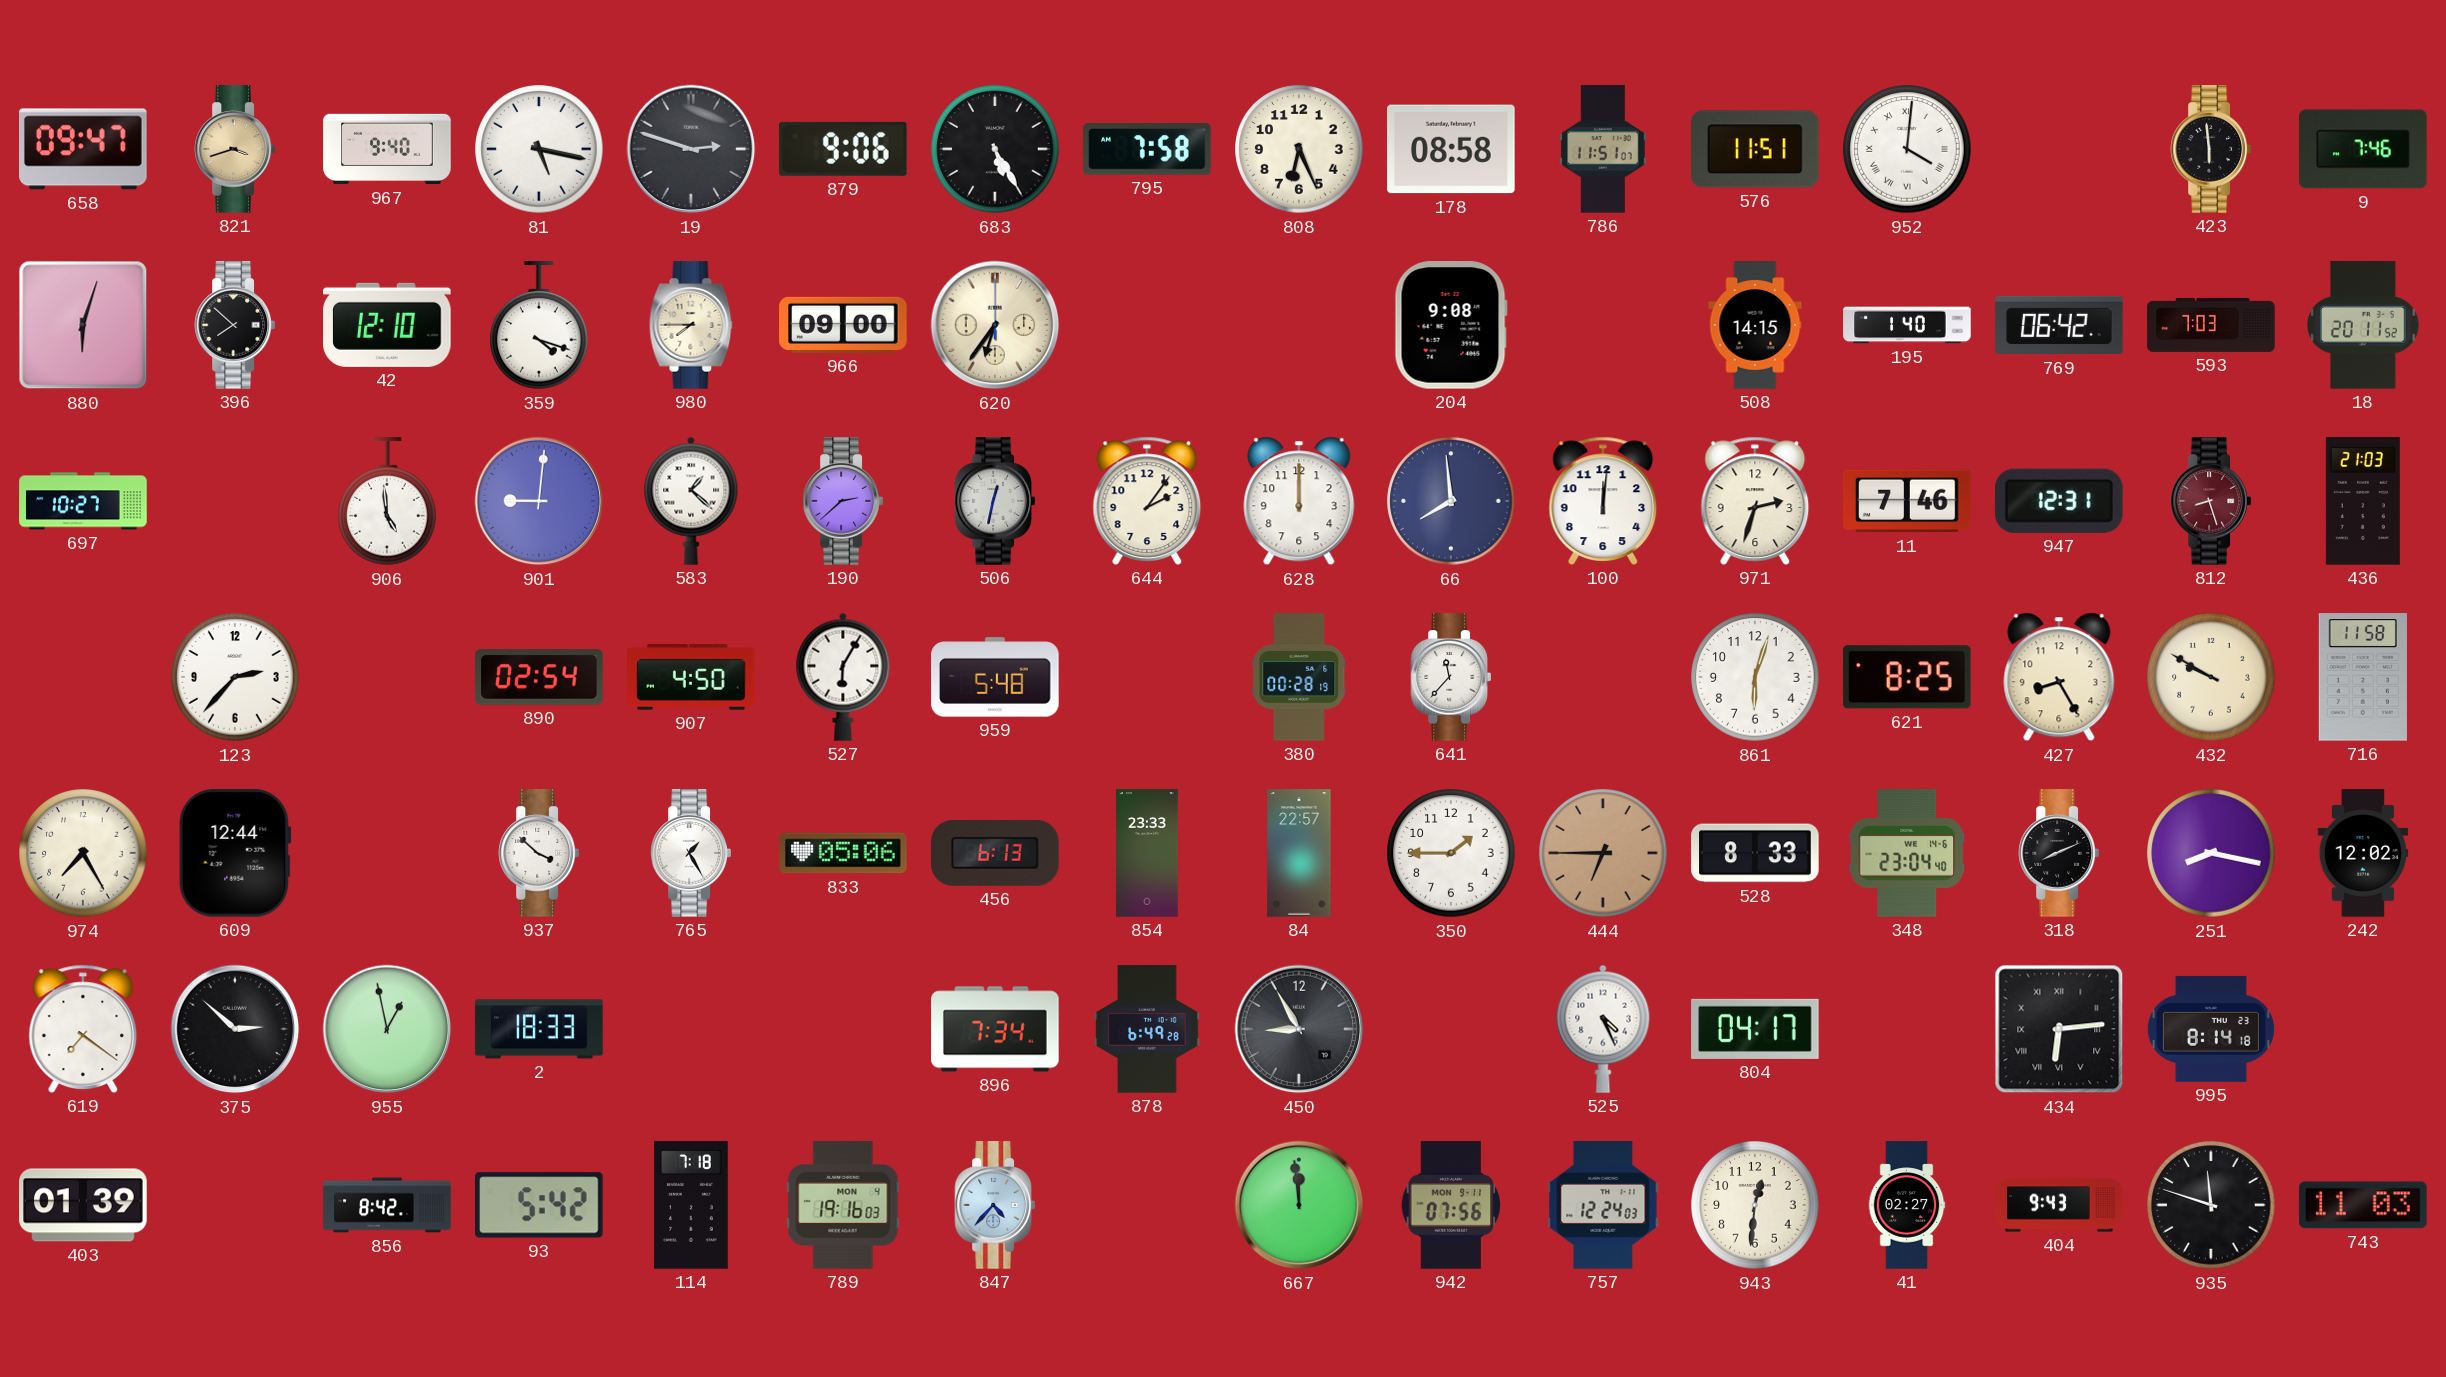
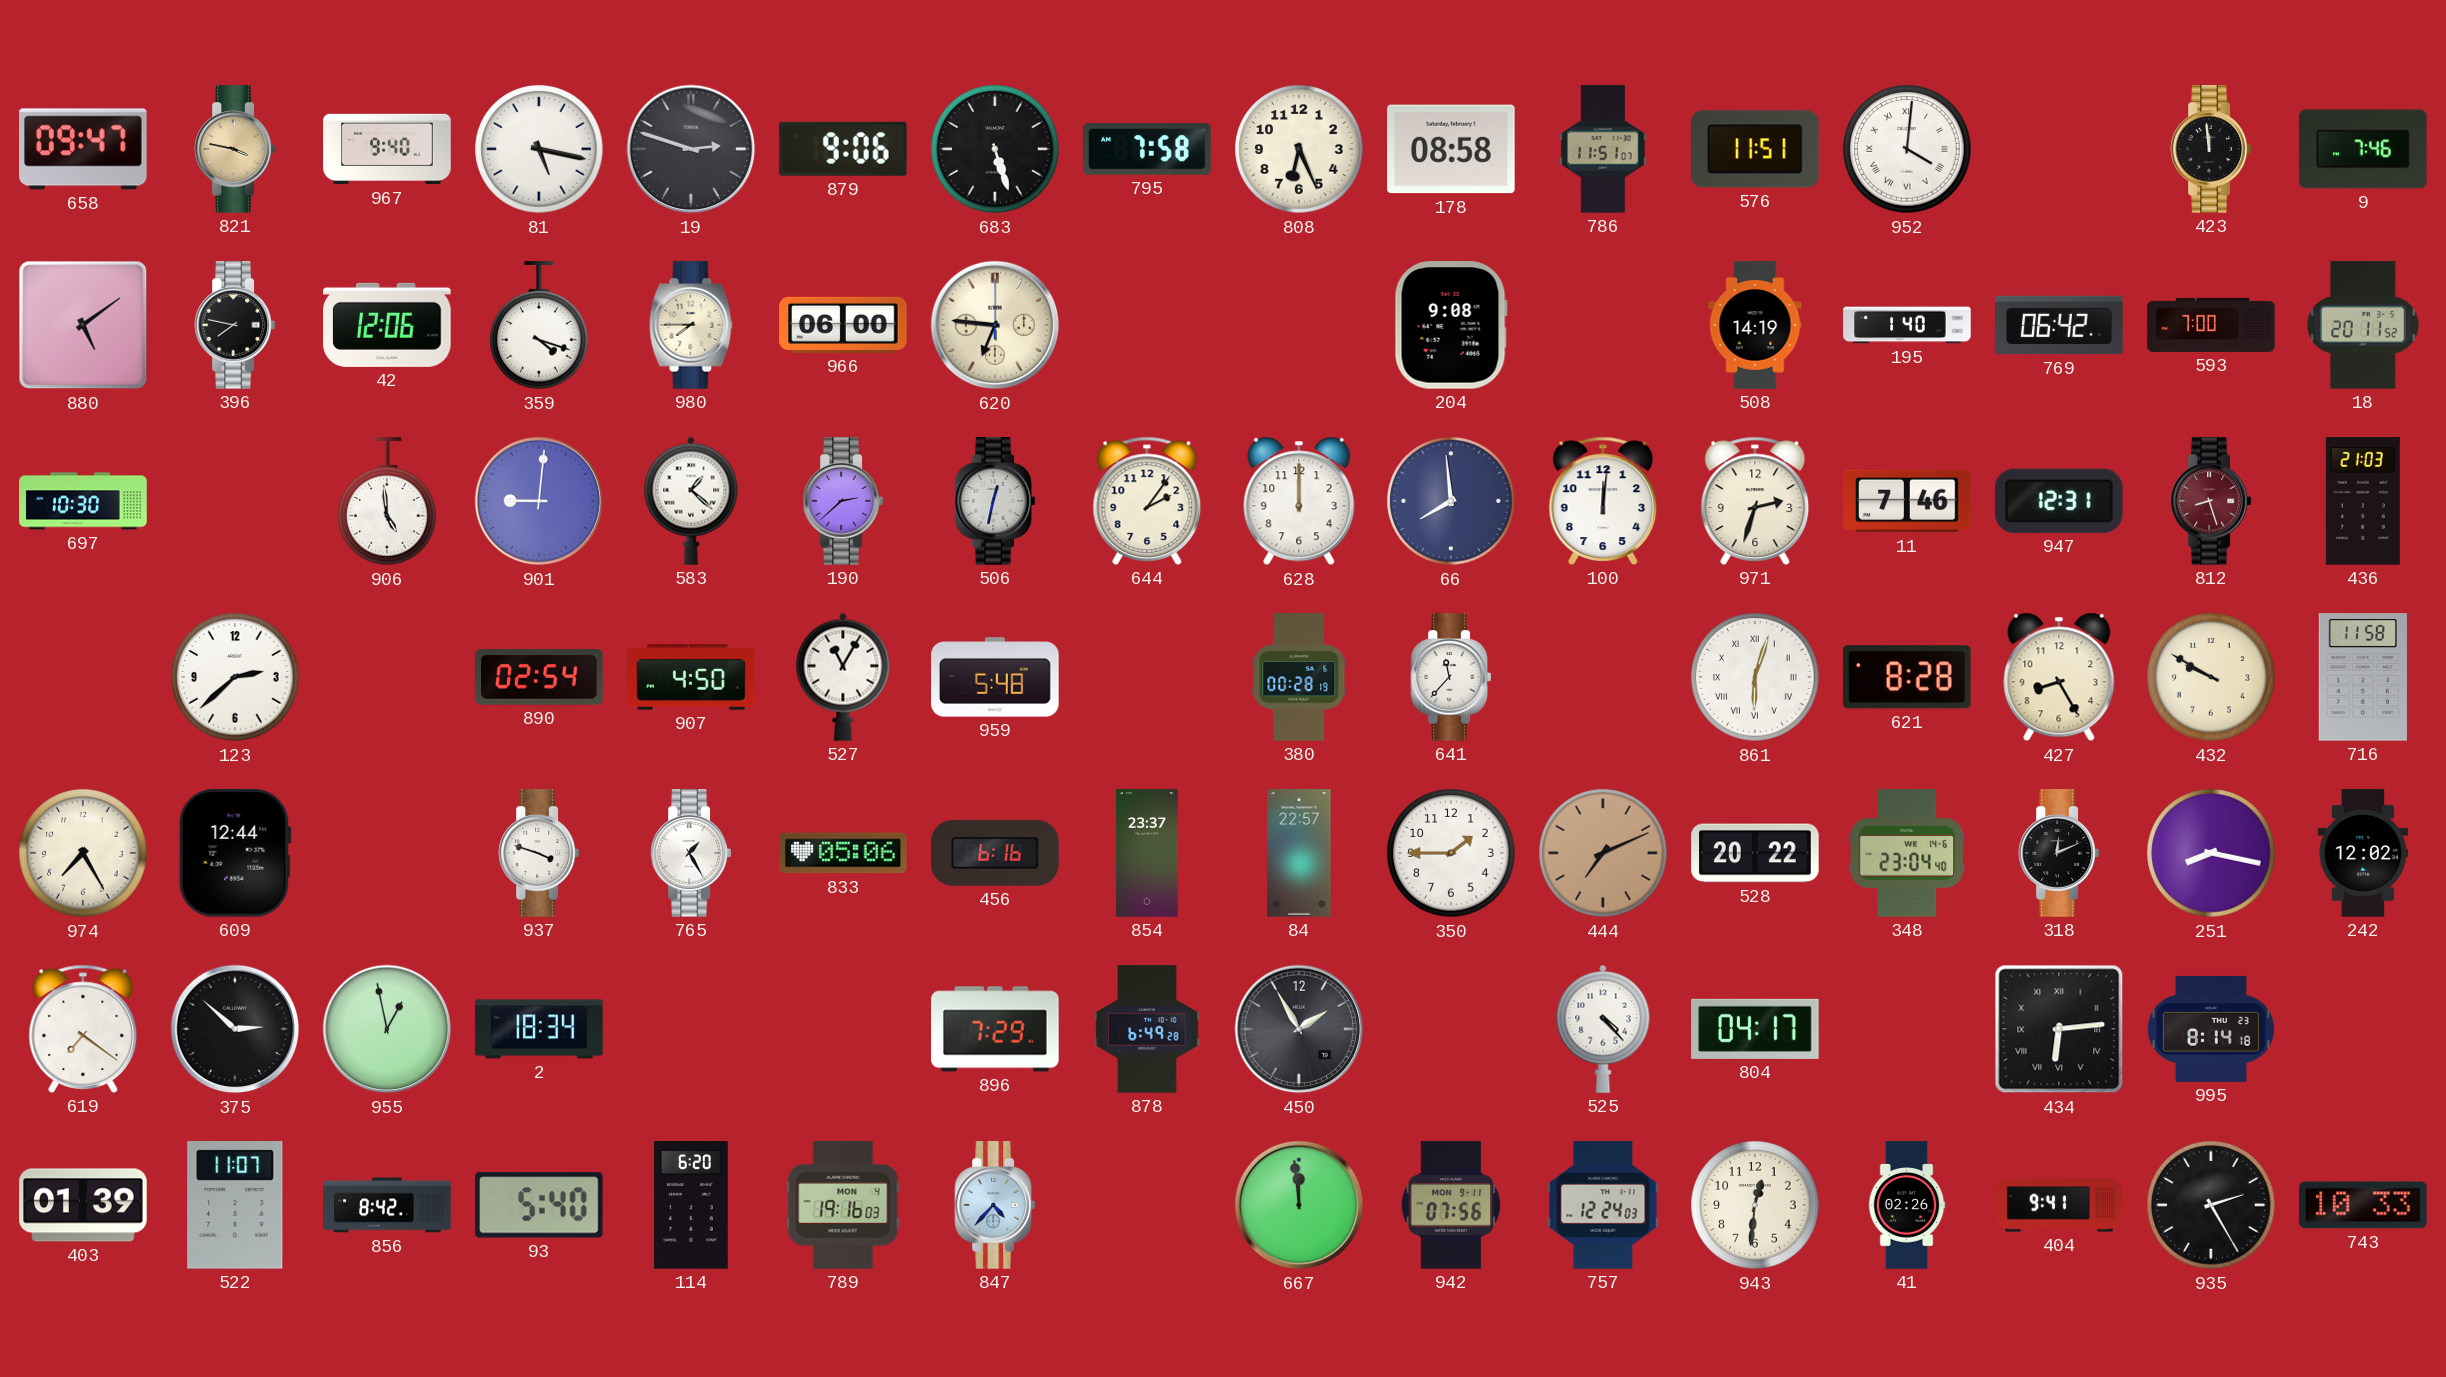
821: 3:42 -> 3:47 (234, 149)
683: 5:25 -> 5:27 (995, 149)
423: 5:59 -> 11:59 (2210, 149)
880: 6:03 -> 5:09 (83, 325)
396: 7:52 -> 7:47 (234, 325)
42: 12:10 -> 12:06 (387, 325)
966: 09:00 -> 06:00 (843, 325)
620: 6:36 -> 6:46 (995, 325)
508: 14:15 -> 14:19 (1755, 325)
593: 7:03 -> 7:00 (2211, 325)
697: 10:27 -> 10:30 (83, 501)
123: 2:37 -> 2:38 (235, 677)
527: 6:05 -> 11:05 (843, 677)
861 numerals: Arabic -> Roman (1755, 677)
621: 8:25 -> 8:28 (1907, 677)
937: 3:52 -> 3:48 (538, 853)
456: 6:13 -> 6:16 (995, 853)
854: 23:33 -> 23:37 (1147, 853)
444: 6:45 -> 7:11 (1603, 853)
528: 8:33 -> 20:22 (1755, 853)
318: 8:11 -> 12:11 (2058, 853)
2: 18:33 -> 18:34 (539, 1029)
896: 7:34 -> 7:29 (995, 1029)
450: 8:55 -> 1:55 (1299, 1029)
525: 4:26 -> 4:23 (1603, 1029)
522: none -> 11:07 (235, 1206)
93: 5:42 -> 5:40 (540, 1205)
114: 7:18 -> 6:20 (692, 1205)
41: 02:27 -> 02:26 (1907, 1205)
404: 9:43 -> 9:41 (2059, 1205)
935: 11:48 -> 2:25 (2211, 1205)
743: 11:03 -> 10:33 (2363, 1205)
